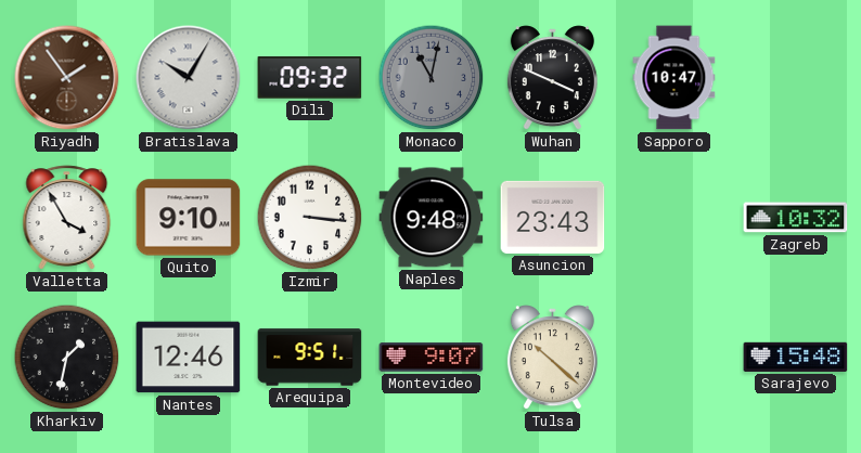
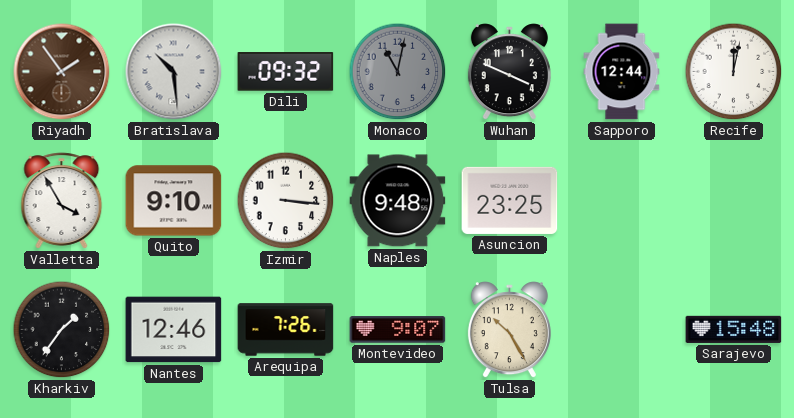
Bratislava: 10:05 -> 10:29 (174, 72)
Sapporo: 10:47 -> 12:44 (622, 72)
Recife: none -> 12:02 (734, 72)
Asuncion: 23:43 -> 23:25 (510, 200)
Zagreb: 10:32 -> none (796, 218)
Kharkiv: 1:32 -> 1:36 (62, 330)
Arequipa: 9:51 -> 7:26 (286, 330)
Tulsa: 10:22 -> 10:25 (509, 330)
